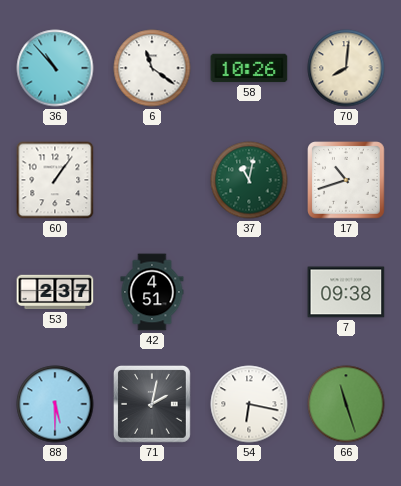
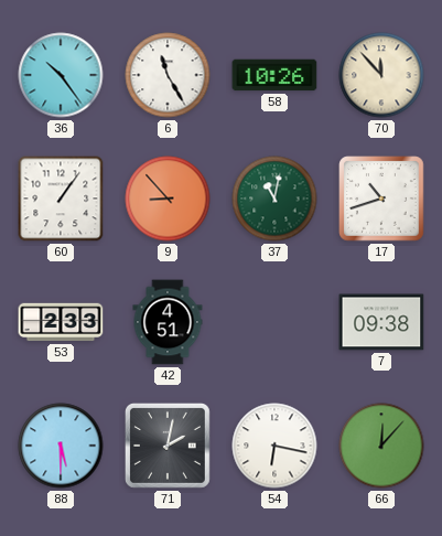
36: 10:53 -> 10:24 (61, 75)
6: 11:21 -> 11:25 (168, 75)
70: 8:01 -> 11:53 (381, 75)
9: none -> 8:53 (168, 199)
53: 2:37 -> 2:33 (61, 322)
66: 11:27 -> 12:07 (381, 446)
